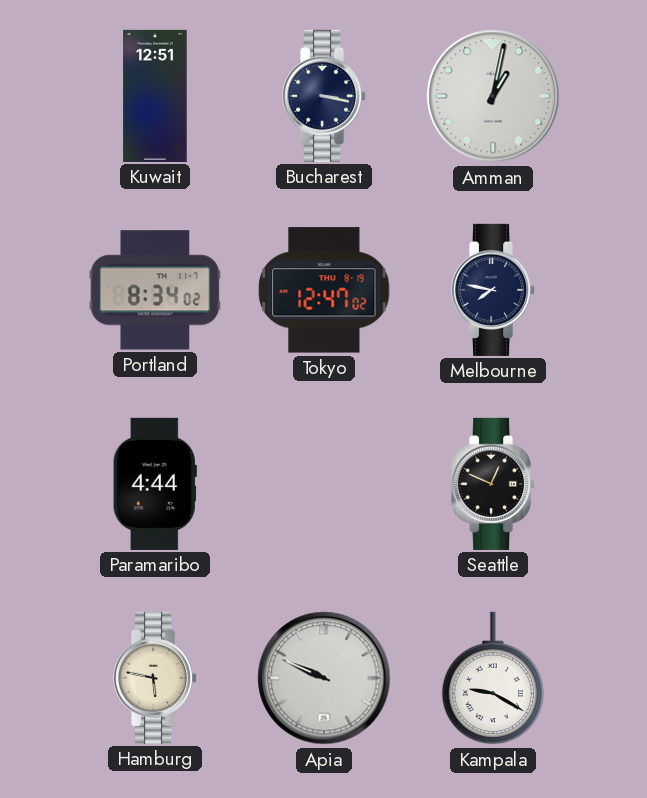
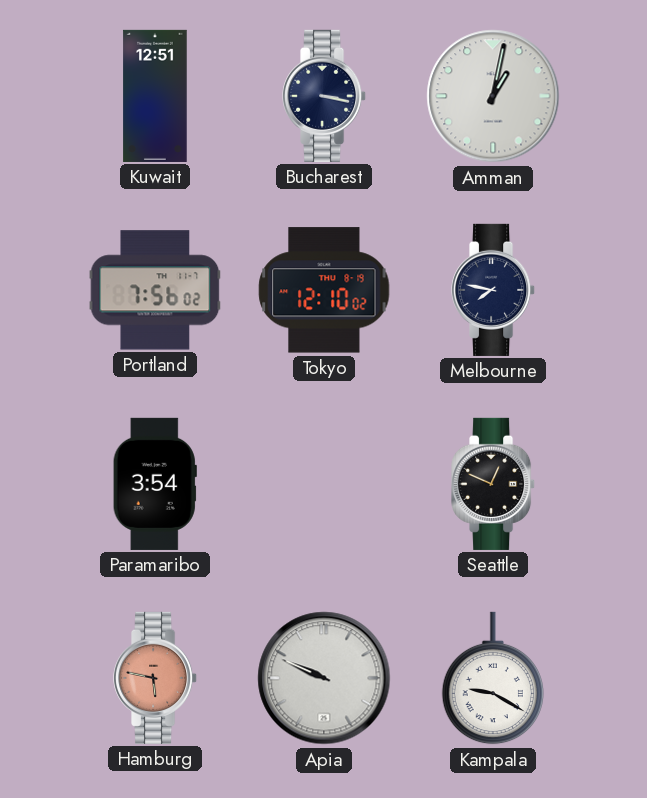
Portland: 8:34 -> 7:56 (155, 290)
Tokyo: 12:47 -> 12:10 (324, 290)
Paramaribo: 4:44 -> 3:54 (155, 484)
Hamburg dial: cream -> salmon (156, 678)
